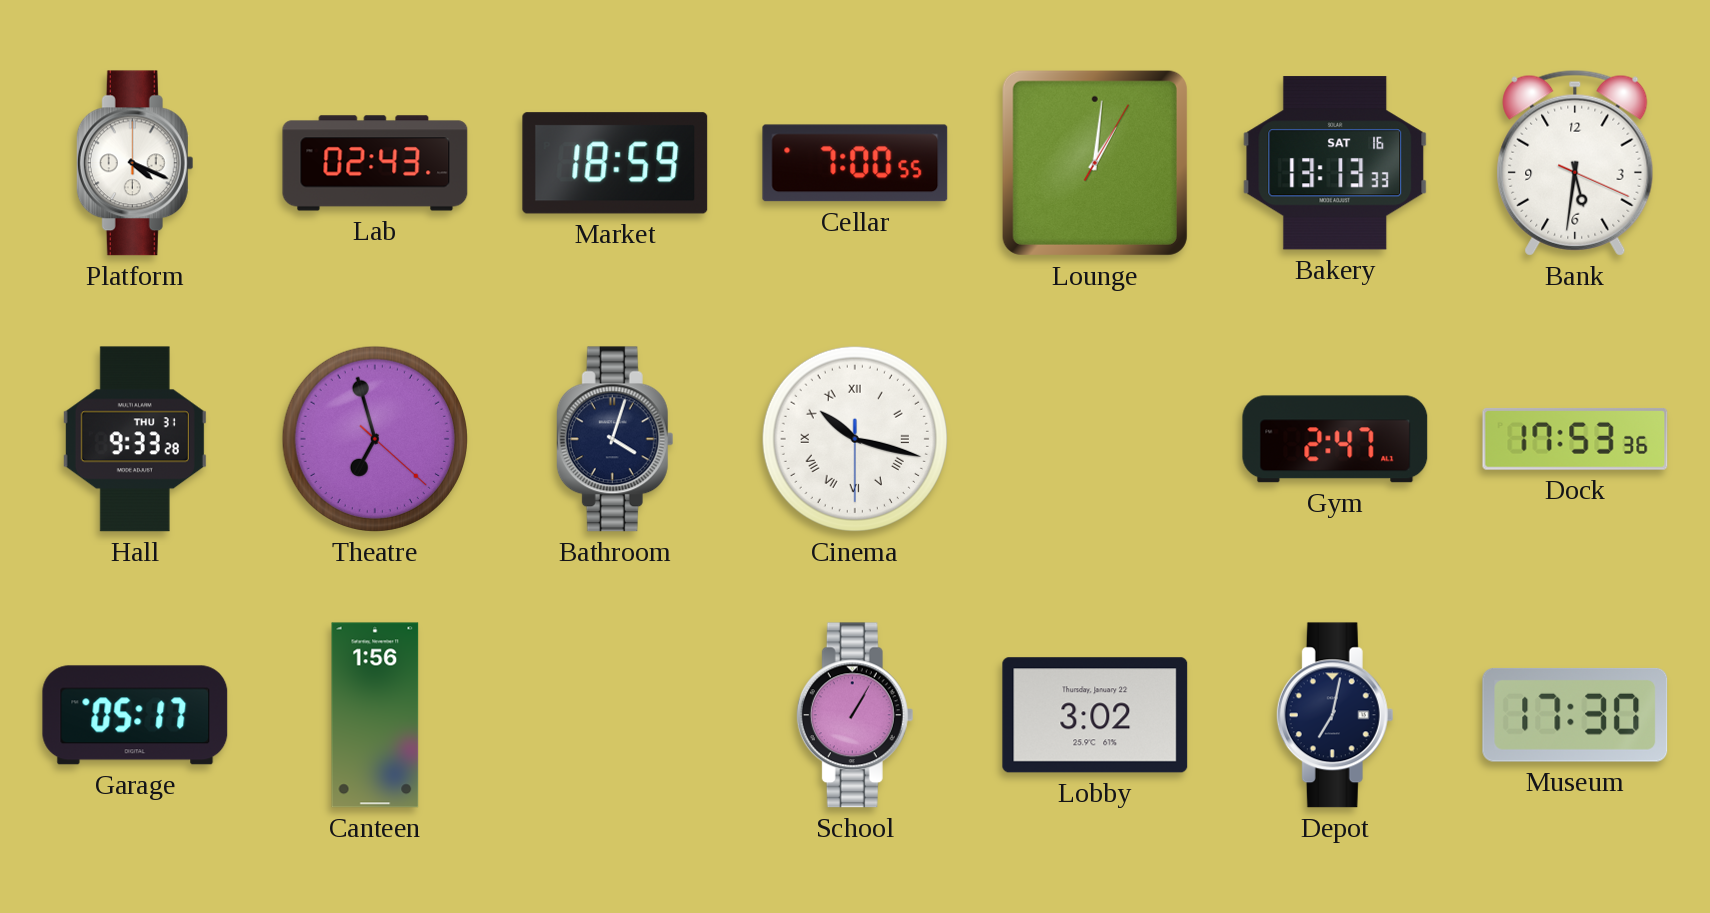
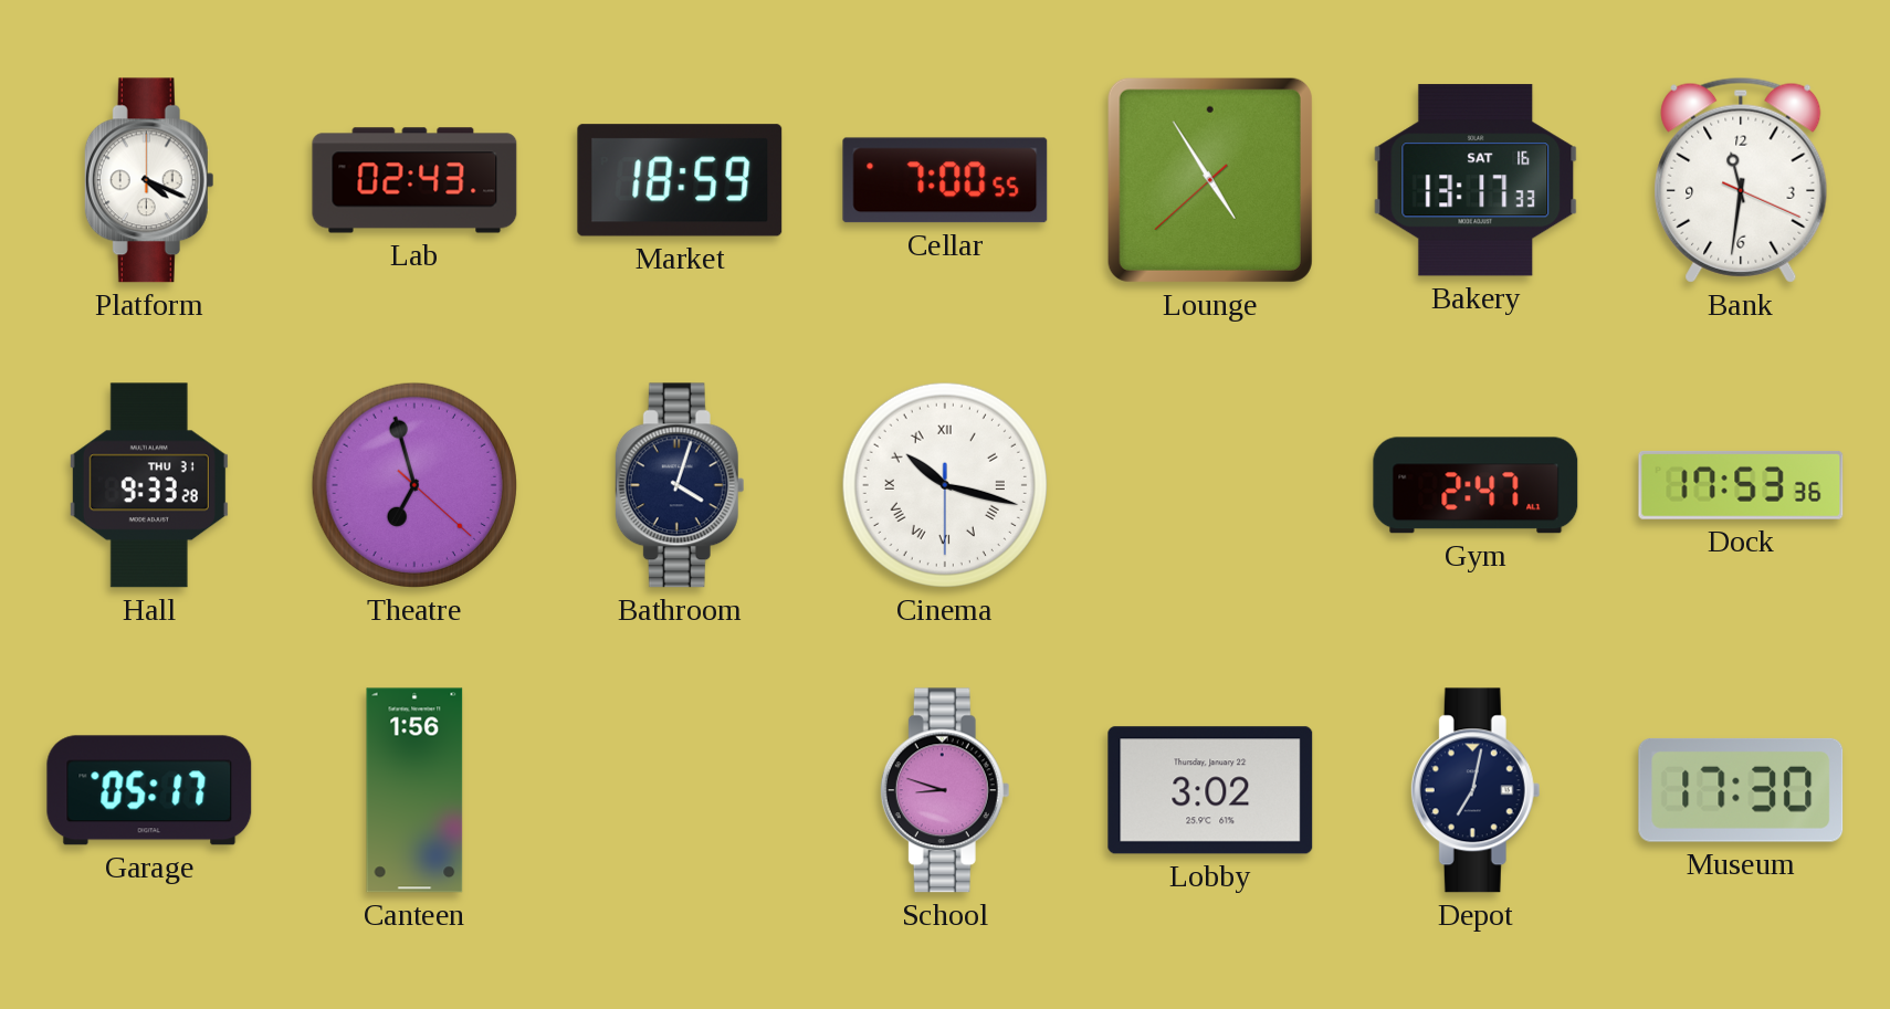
Lounge: 1:01 -> 4:54 (1210, 180)
Bakery: 13:13 -> 13:17 (1476, 180)
Bank: 5:31 -> 11:31 (1741, 180)
School: 1:05 -> 8:48 (945, 790)
